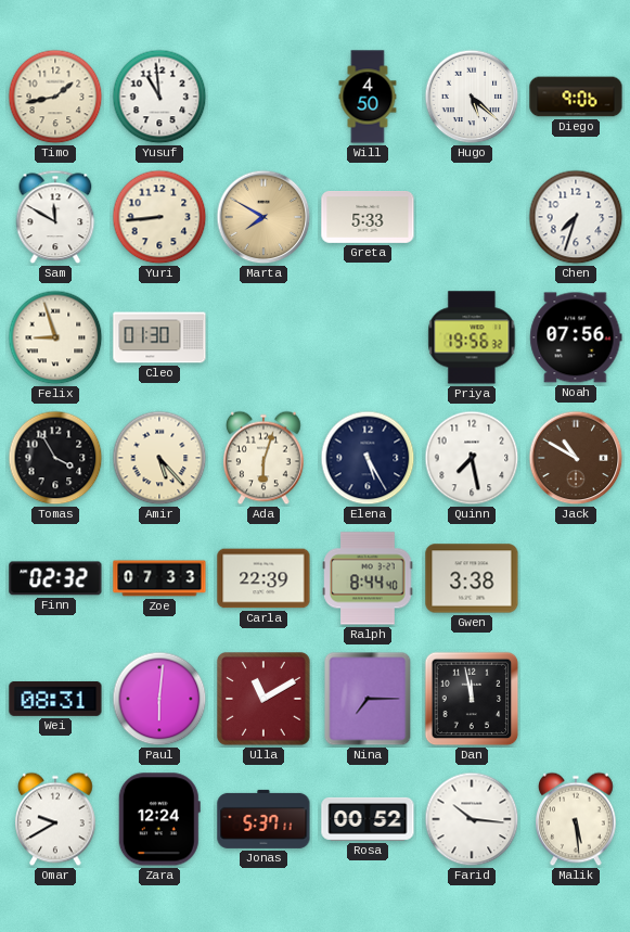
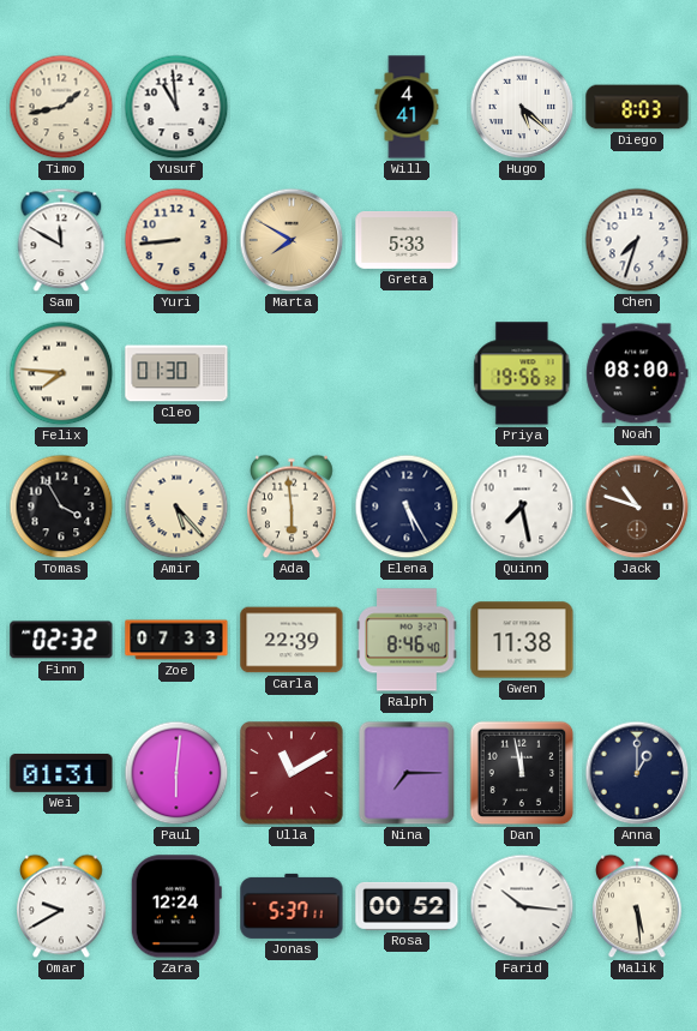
Will: 4:50 -> 4:41 (407, 107)
Diego: 9:06 -> 8:03 (637, 107)
Felix: 8:57 -> 7:46 (61, 373)
Noah: 07:56 -> 08:00 (637, 373)
Ada: 6:03 -> 5:59 (293, 506)
Jack: 10:50 -> 10:48 (637, 506)
Ralph: 8:44 -> 8:46 (407, 640)
Gwen: 3:38 -> 11:38 (522, 640)
Wei: 08:31 -> 01:31 (61, 773)
Anna: none -> 1:00 (637, 773)
